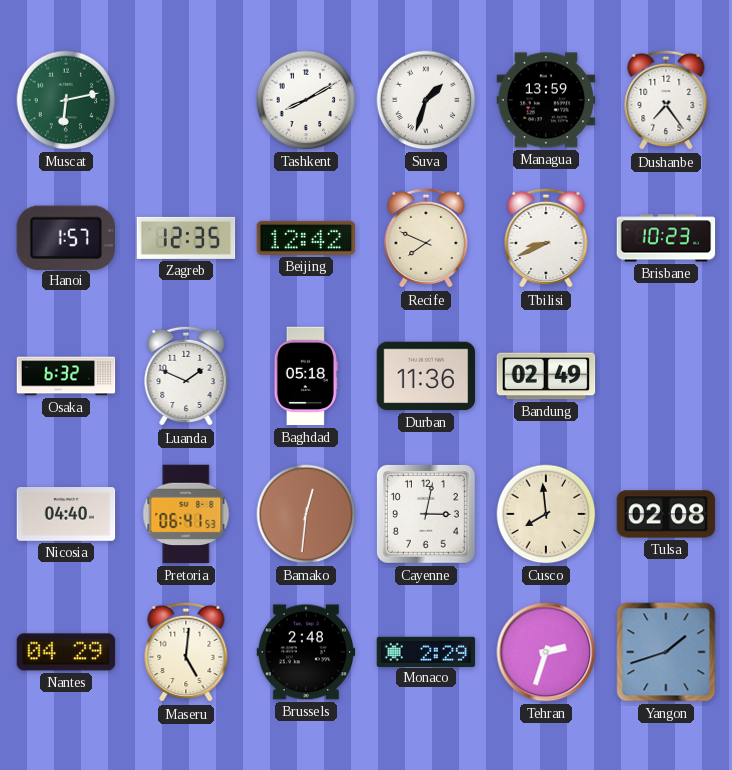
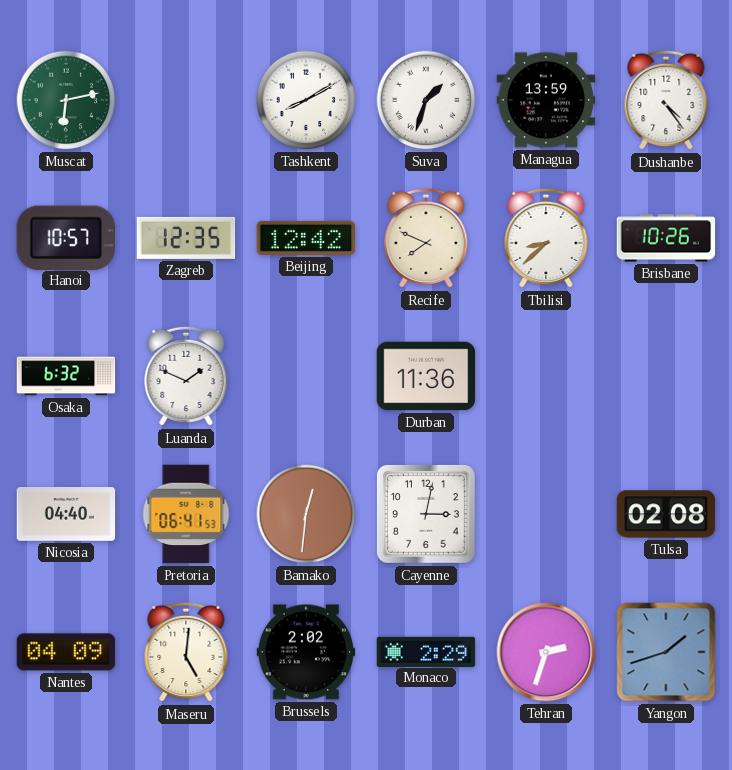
Dushanbe: 7:24 -> 4:24 (666, 100)
Hanoi: 1:57 -> 10:57 (66, 237)
Tbilisi: 8:41 -> 8:38 (546, 238)
Brisbane: 10:23 -> 10:26 (666, 238)
Baghdad: 05:18 -> none (306, 376)
Bandung: 02:49 -> none (546, 376)
Cusco: 7:59 -> none (546, 514)
Nantes: 04:29 -> 04:09 (66, 652)
Brussels: 2:48 -> 2:02 (306, 652)
